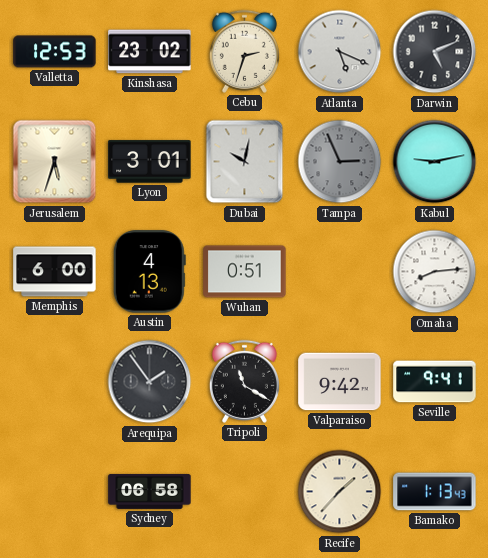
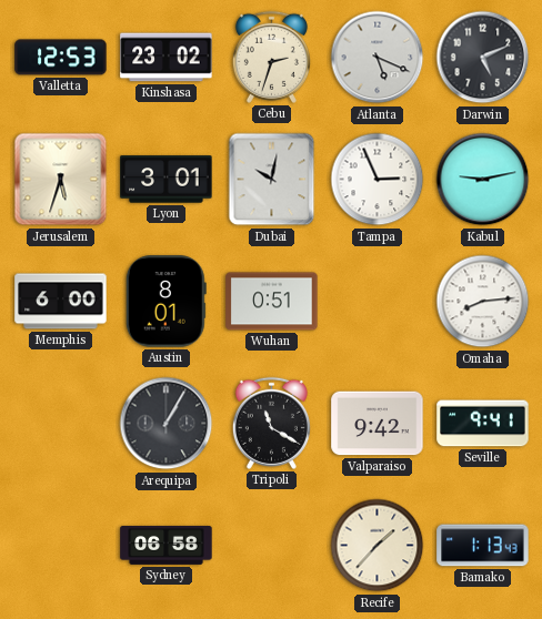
Tampa dial: grey -> white (378, 180)
Austin: 4:13 -> 8:01 (165, 302)
Arequipa: 1:54 -> 1:05 (167, 424)
